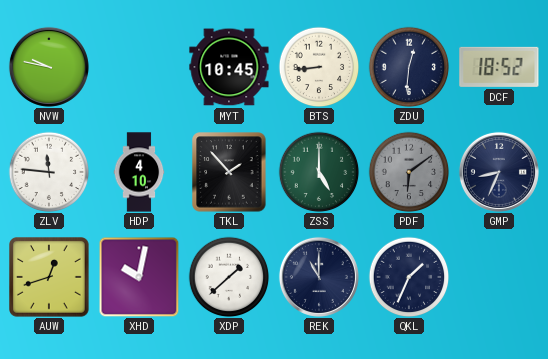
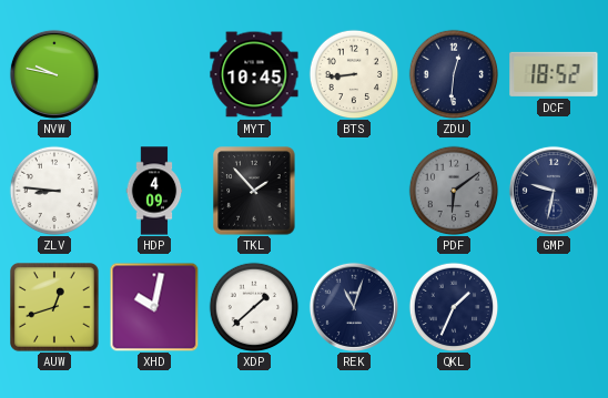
ZLV: 11:46 -> 8:46 (54, 191)
HDP: 4:10 -> 4:09 (154, 191)
ZSS: 5:00 -> none (319, 172)
GMP: 8:34 -> 9:32 (554, 191)
REK: 11:00 -> 11:03 (354, 307)
